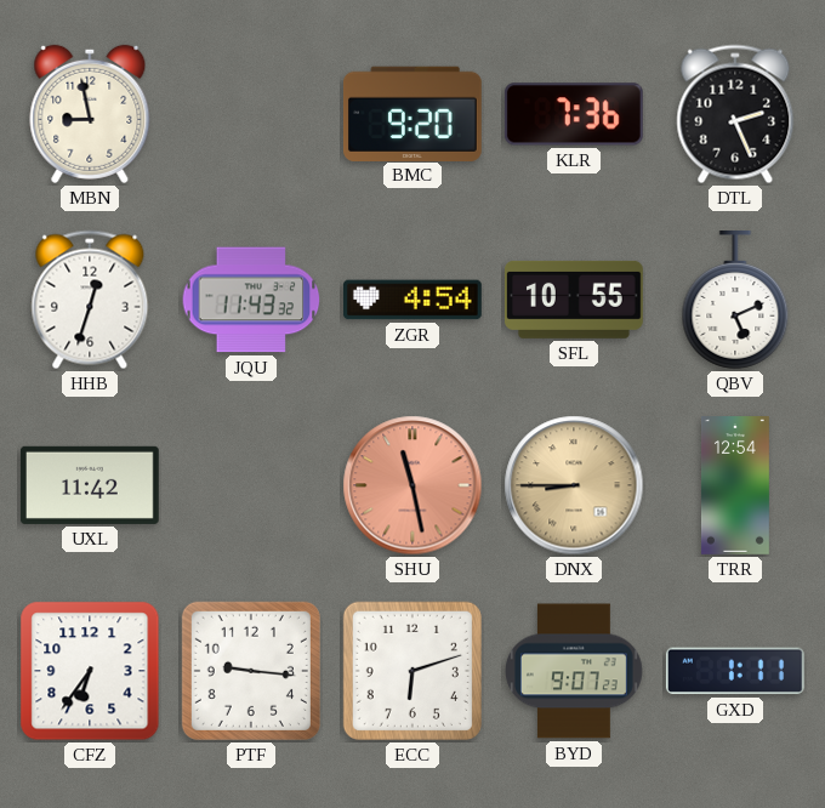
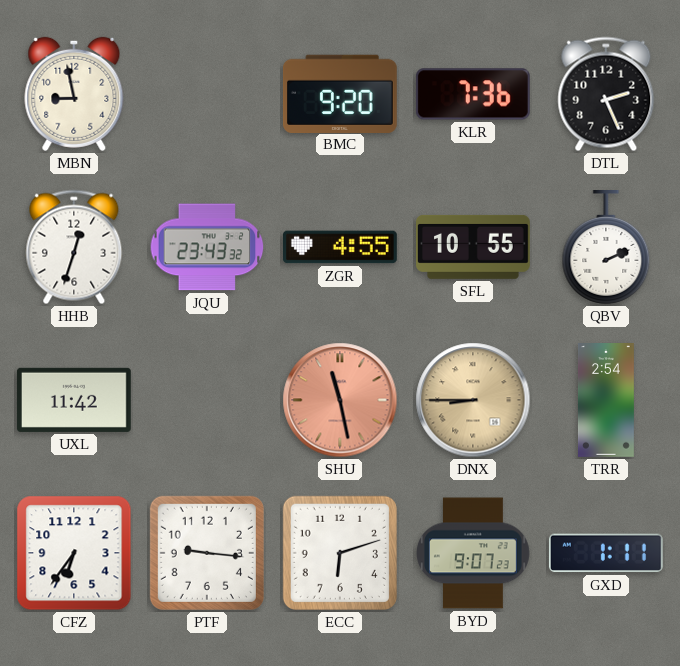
JQU: 11:43 -> 23:43 (207, 247)
ZGR: 4:54 -> 4:55 (341, 247)
QBV: 5:11 -> 2:11 (606, 248)
TRR: 12:54 -> 2:54 (606, 401)
